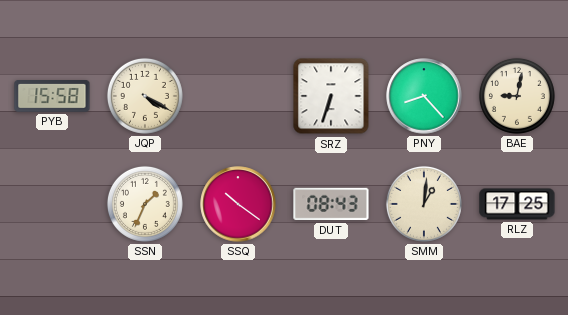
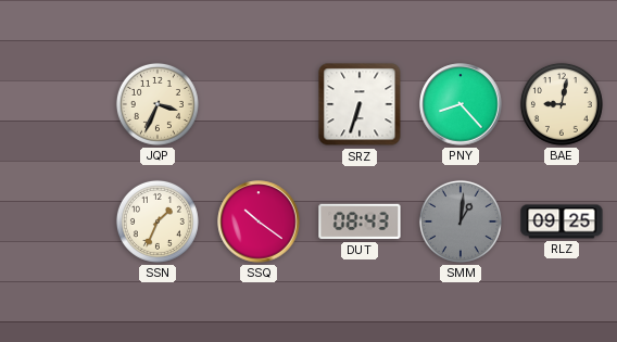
PYB: 15:58 -> none (52, 97)
JQP: 4:20 -> 3:34 (158, 104)
SMM dial: cream -> grey (461, 221)
RLZ: 17:25 -> 09:25 (562, 221)
